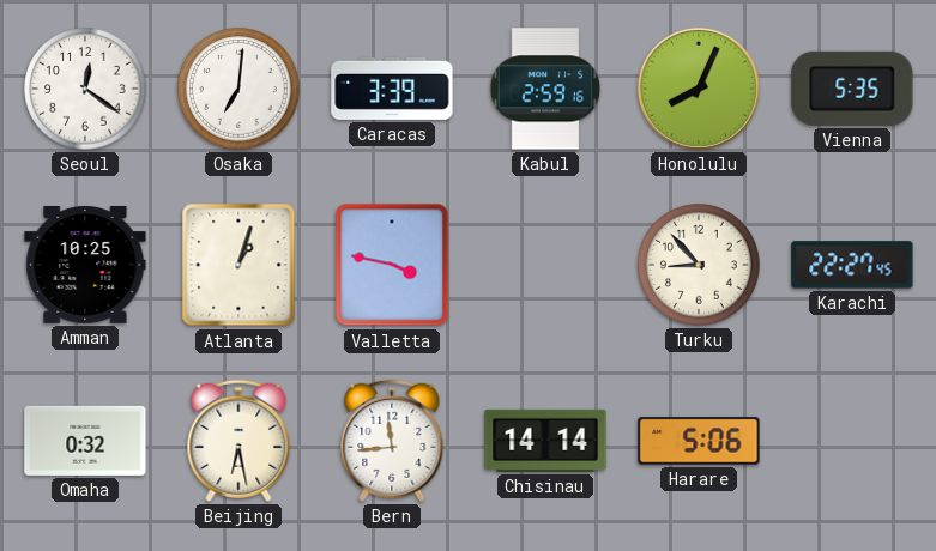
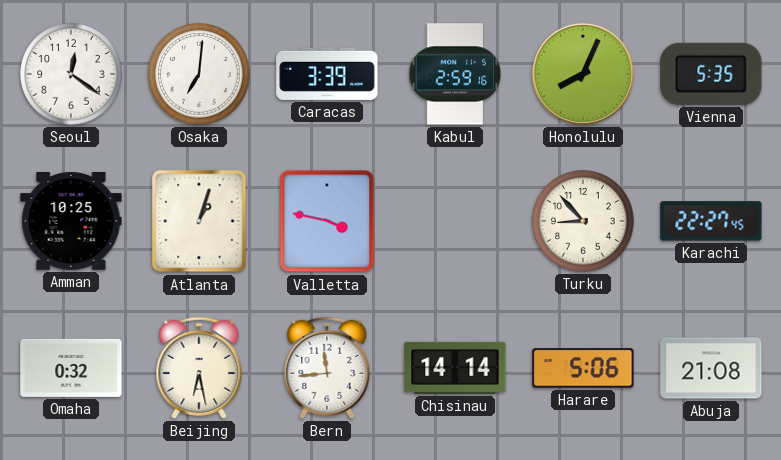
Abuja: none -> 21:08 (711, 368)
